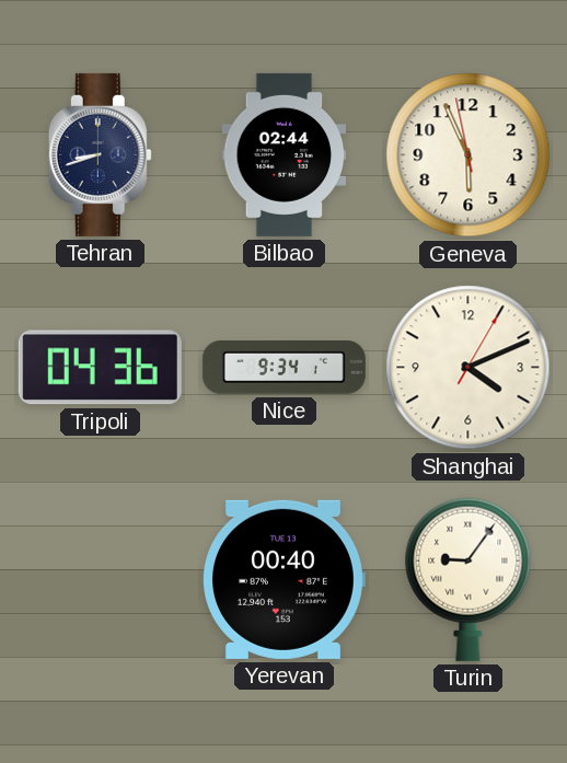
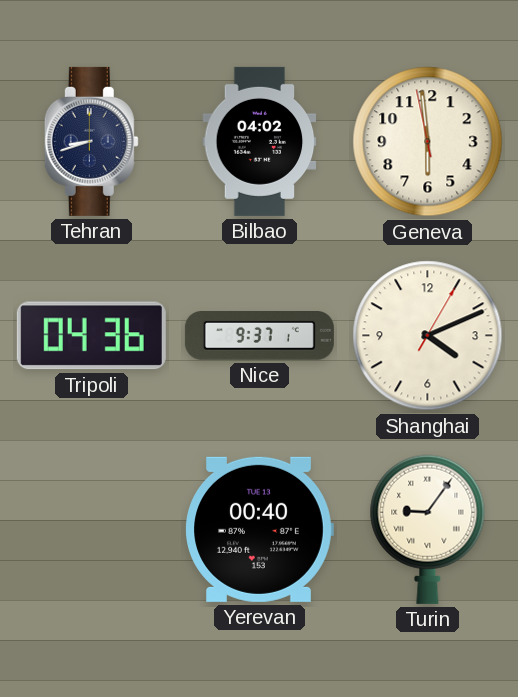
Bilbao: 02:44 -> 04:02 (260, 141)
Geneva: 5:55 -> 5:58 (428, 142)
Nice: 9:34 -> 9:37 (259, 336)
